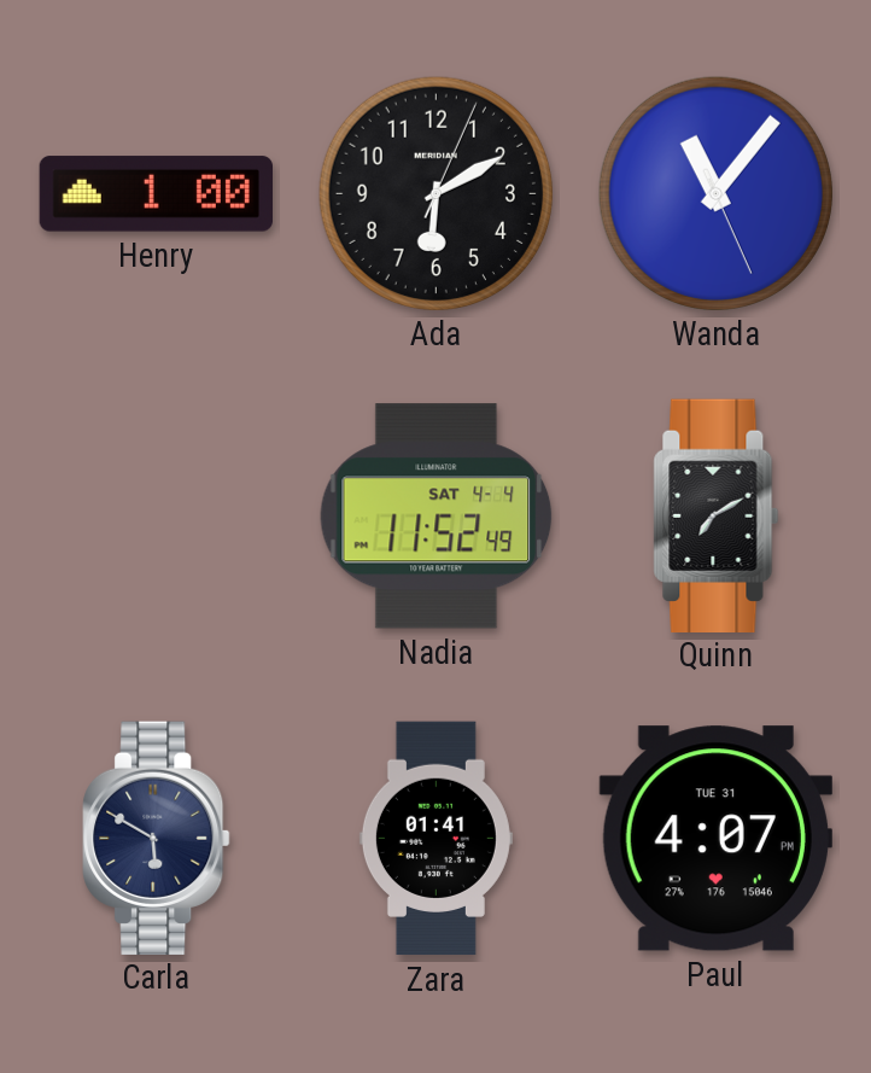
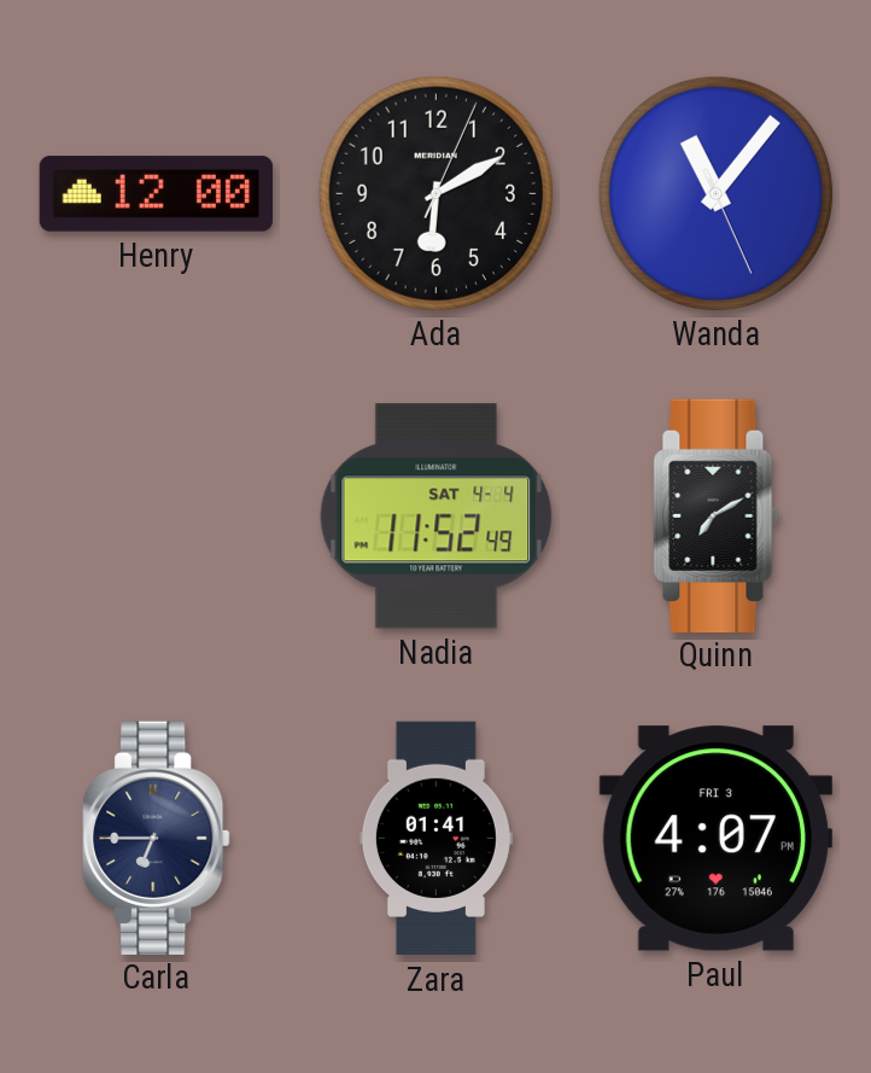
Henry: 1:00 -> 12:00 (156, 194)
Carla: 5:50 -> 6:45 (157, 838)
Paul date: TUE 31 -> FRI 3 (715, 839)
